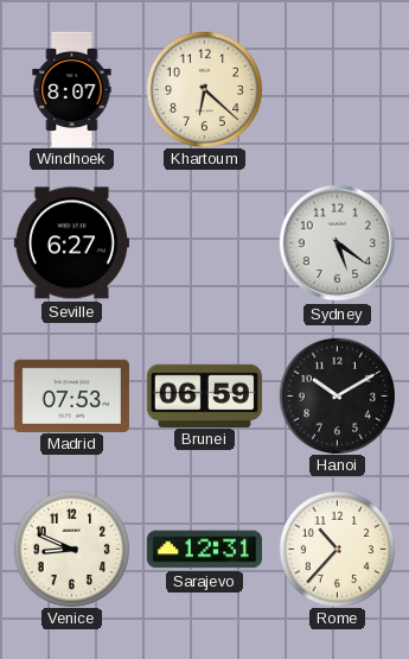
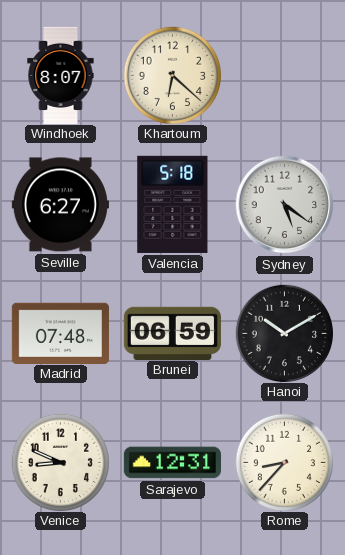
Valencia: none -> 5:18 (173, 204)
Madrid: 07:53 -> 07:48 (60, 333)
Rome: 10:37 -> 8:37 (284, 462)
